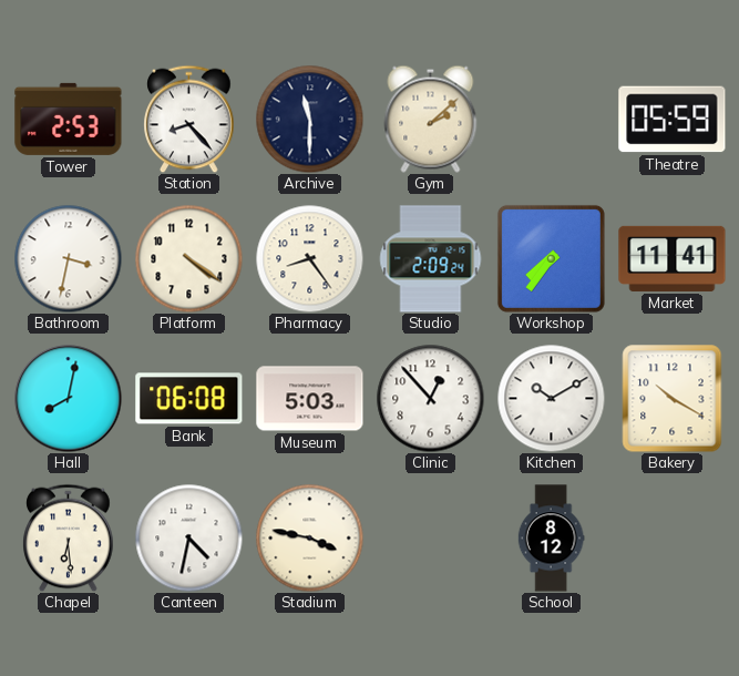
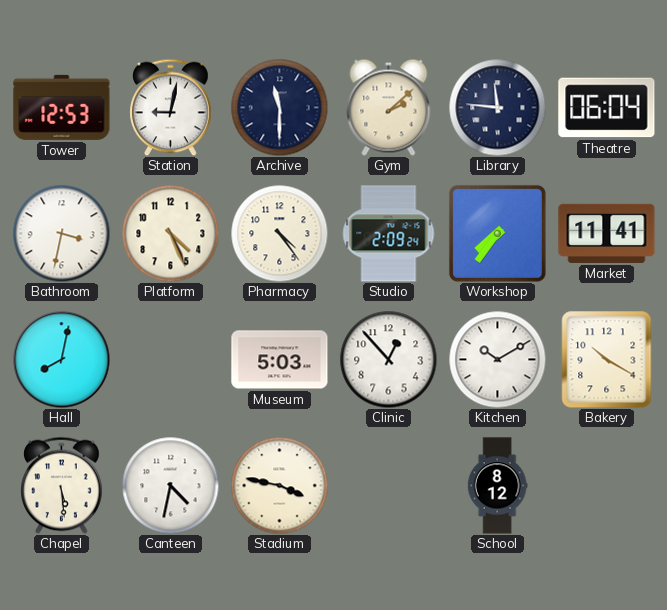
Tower: 2:53 -> 12:53 (62, 107)
Station: 8:23 -> 9:02 (171, 107)
Library: none -> 11:46 (497, 107)
Theatre: 05:59 -> 06:04 (607, 108)
Platform: 4:21 -> 4:26 (170, 233)
Pharmacy: 8:24 -> 4:24 (279, 233)
Bank: 06:08 -> none (189, 399)
Chapel: 6:29 -> 5:29 (62, 485)
